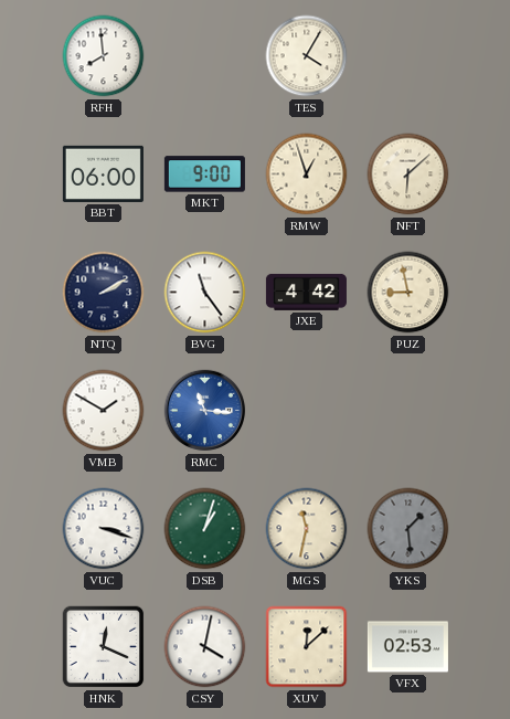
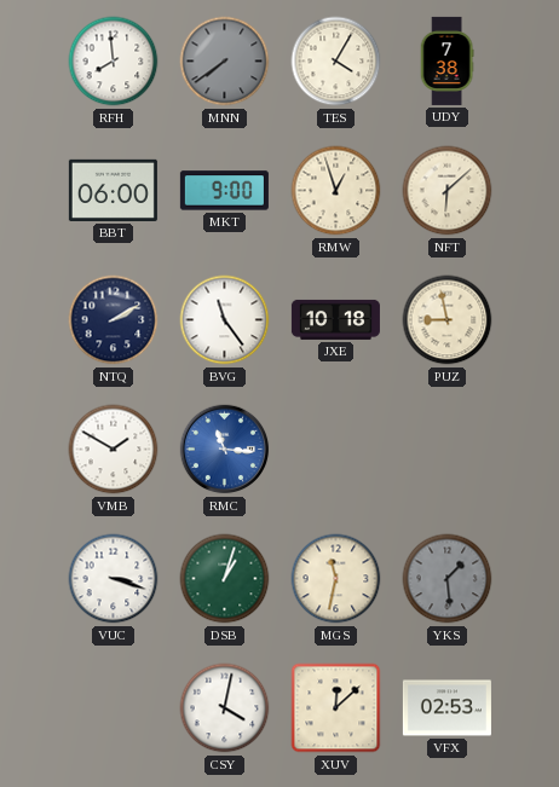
MNN: none -> 7:39 (225, 62)
UDY: none -> 7:38 (446, 60)
JXE: 4:42 -> 10:18 (335, 319)
HNK: 12:19 -> none (104, 647)
